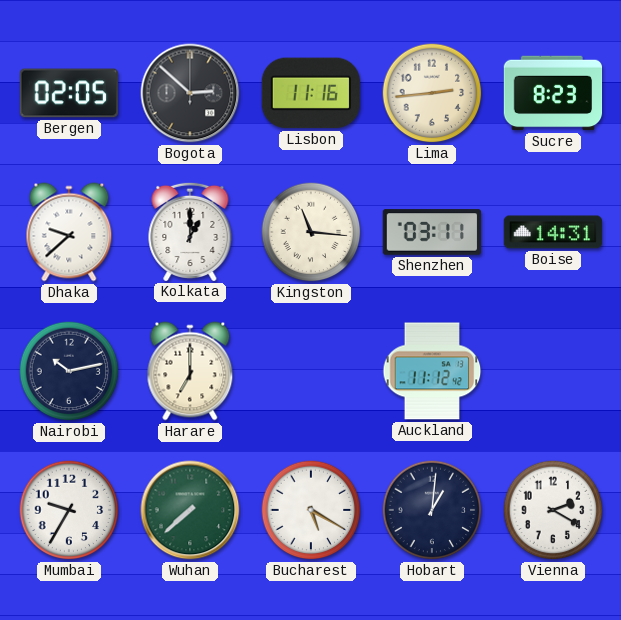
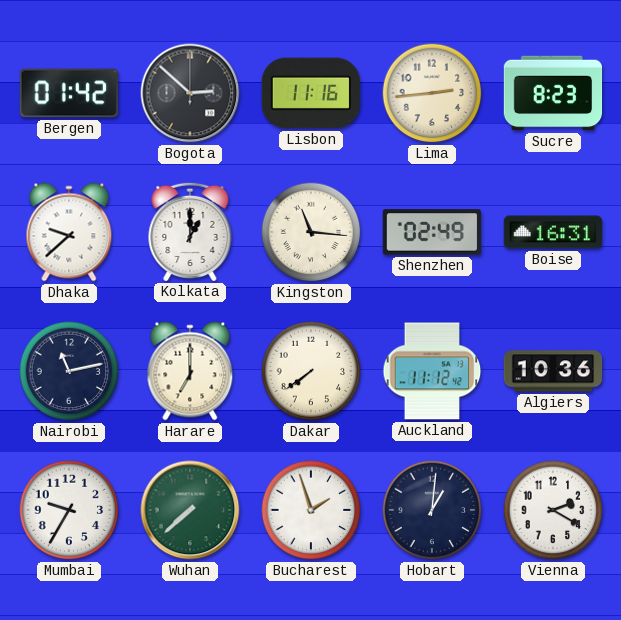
Bergen: 02:05 -> 01:42 (69, 93)
Shenzhen: 03:11 -> 02:49 (432, 232)
Boise: 14:31 -> 16:31 (553, 232)
Nairobi: 10:13 -> 11:13 (69, 371)
Dakar: none -> 7:39 (311, 371)
Algiers: none -> 10:36 (553, 371)
Bucharest: 5:20 -> 1:57 (311, 510)
